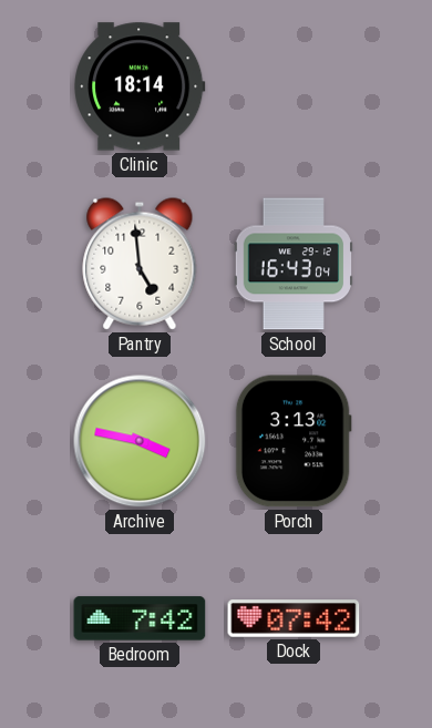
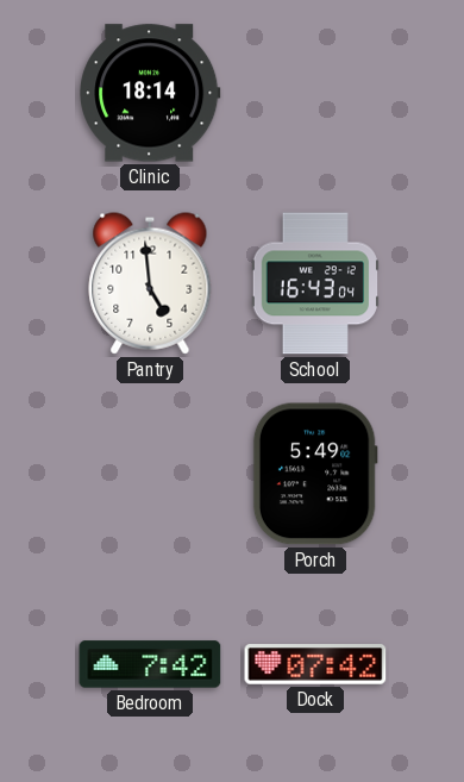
Archive: 3:47 -> none (140, 441)
Porch: 3:13 -> 5:49 (315, 474)
